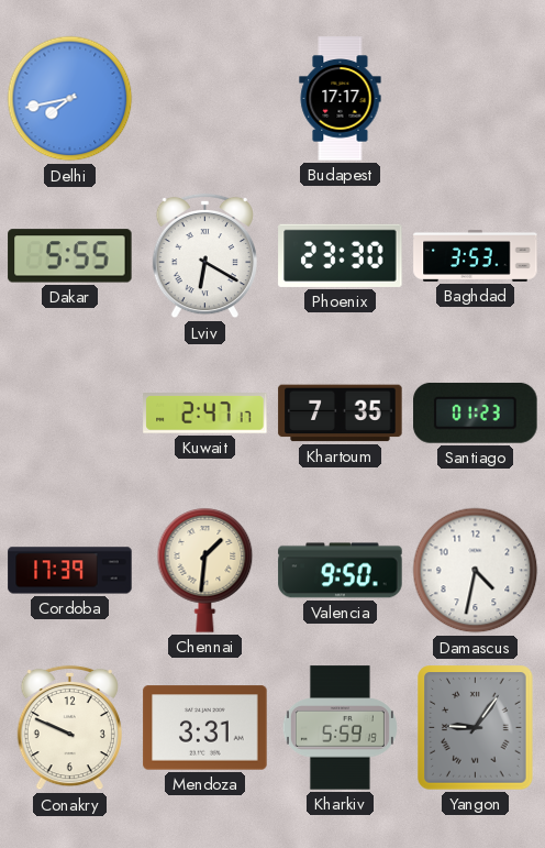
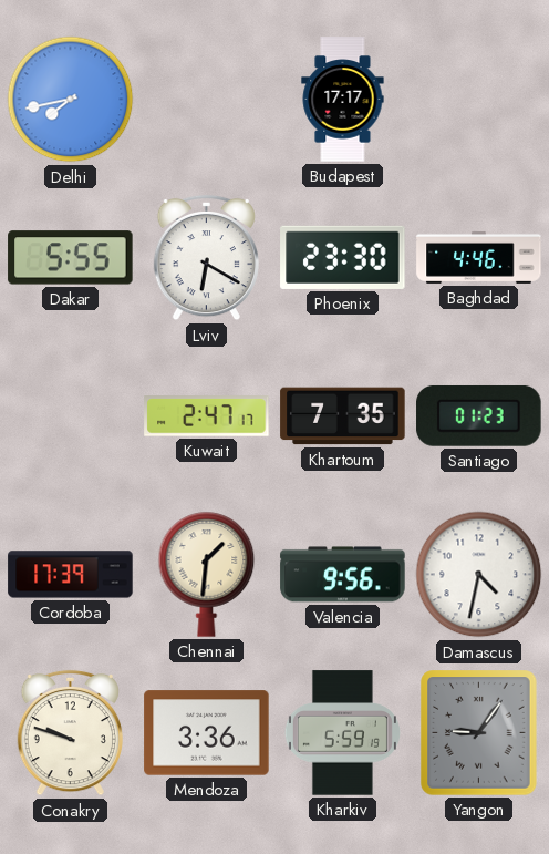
Baghdad: 3:53 -> 4:46 (479, 257)
Valencia: 9:50 -> 9:56 (343, 575)
Conakry: 9:49 -> 9:48 (70, 733)
Mendoza: 3:31 -> 3:36 (207, 733)
